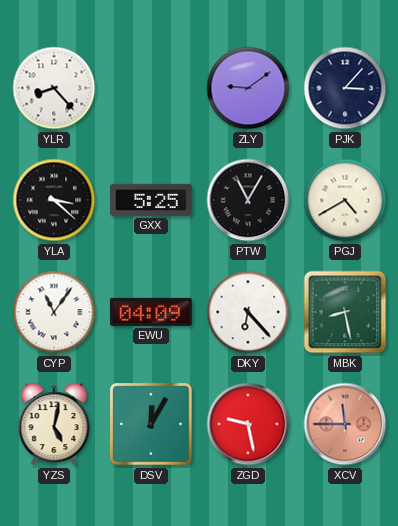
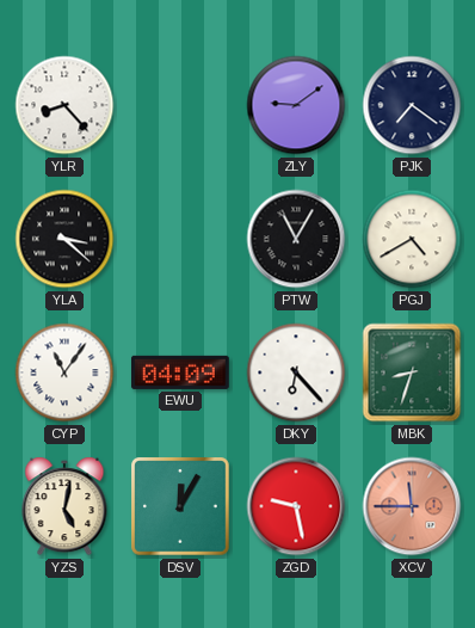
PJK: 3:07 -> 7:21 (412, 105)
GXX: 5:25 -> none (152, 200)
MBK: 8:28 -> 8:33 (412, 373)
